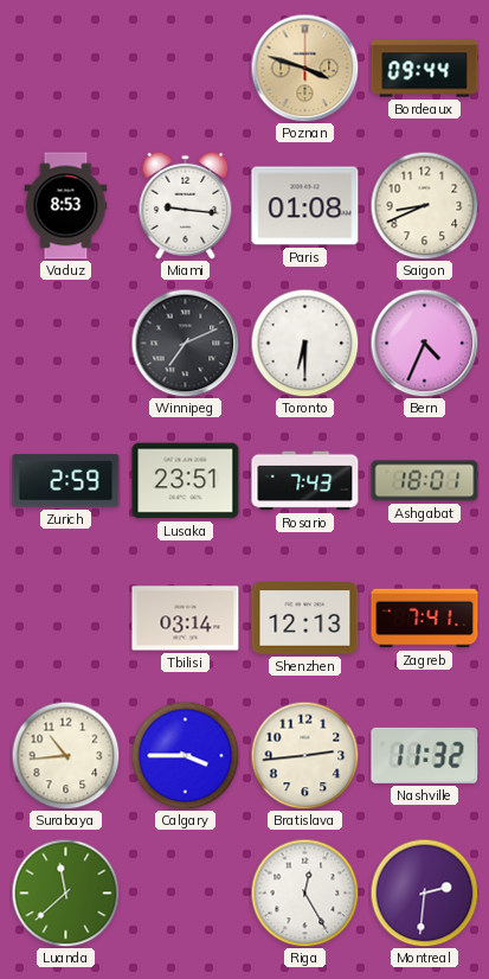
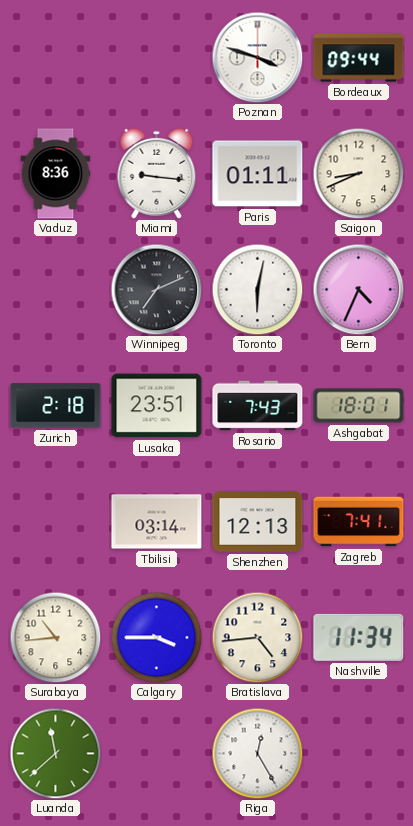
Poznan dial: champagne -> white (257, 57)
Vaduz: 8:53 -> 8:36 (56, 174)
Paris: 01:08 -> 01:11 (258, 174)
Toronto: 6:30 -> 6:02 (257, 289)
Zurich: 2:59 -> 2:18 (56, 406)
Bratislava: 2:44 -> 4:44 (257, 637)
Nashville: 11:32 -> 11:34 (359, 637)
Montreal: 2:31 -> none (424, 892)
